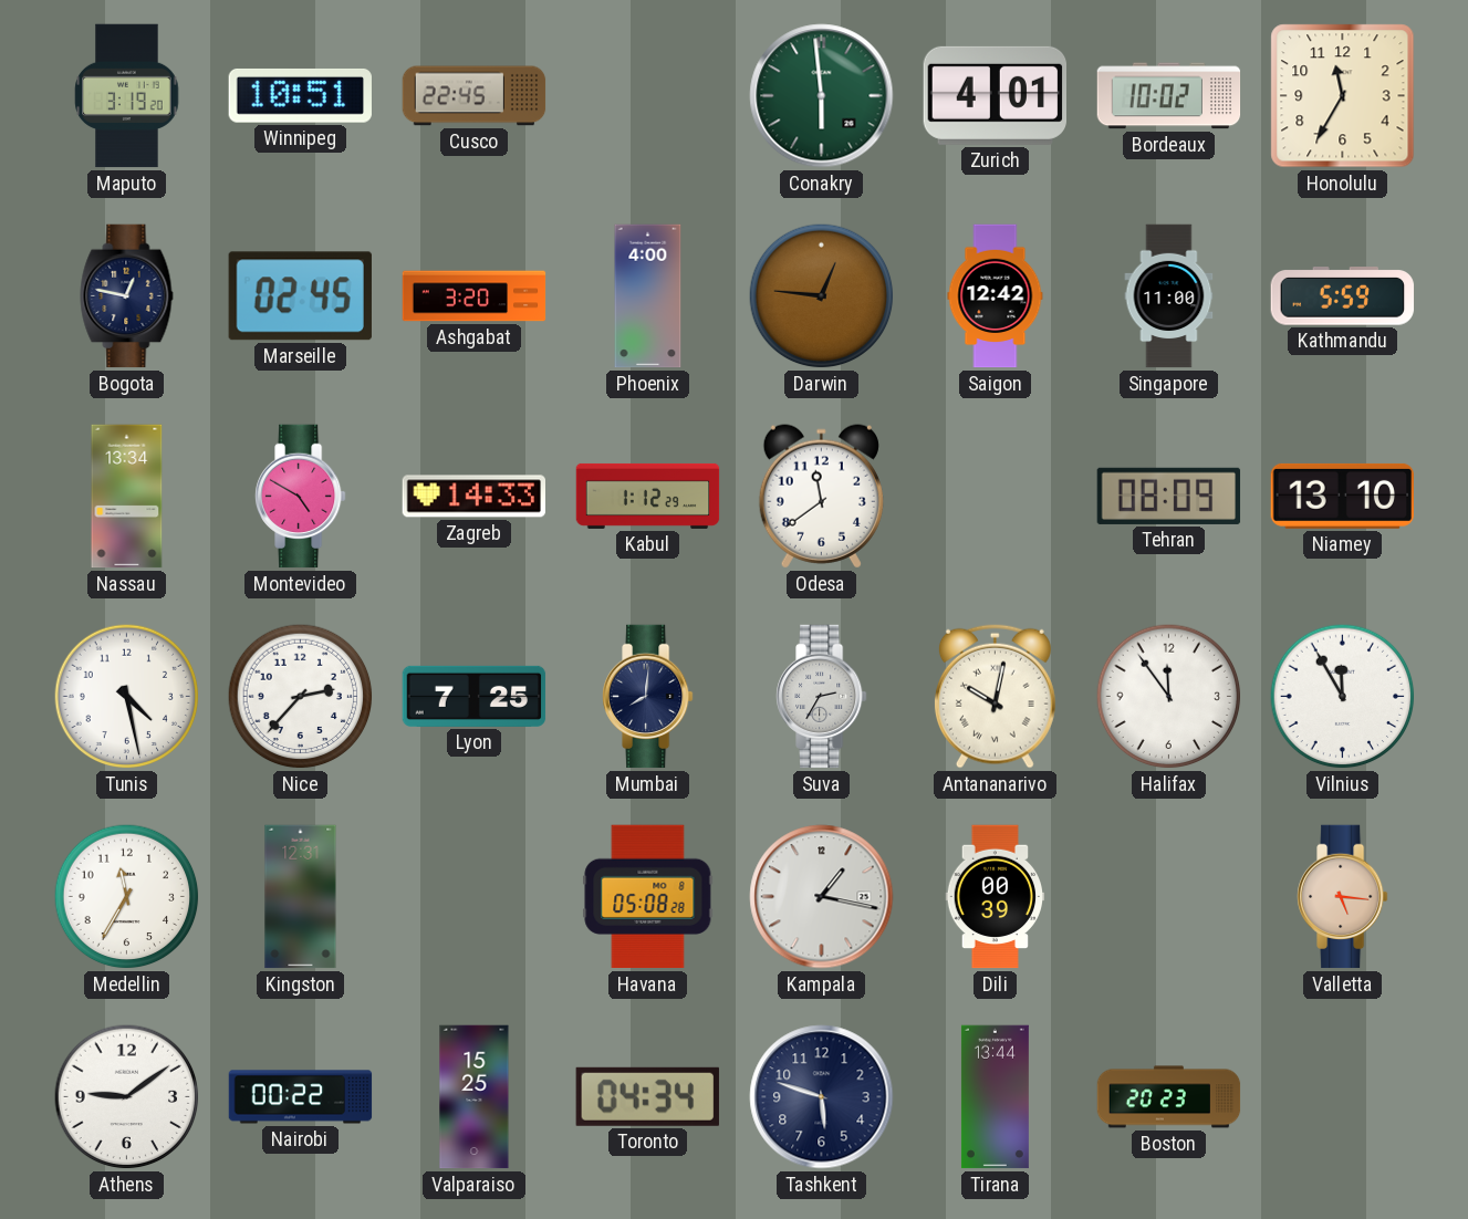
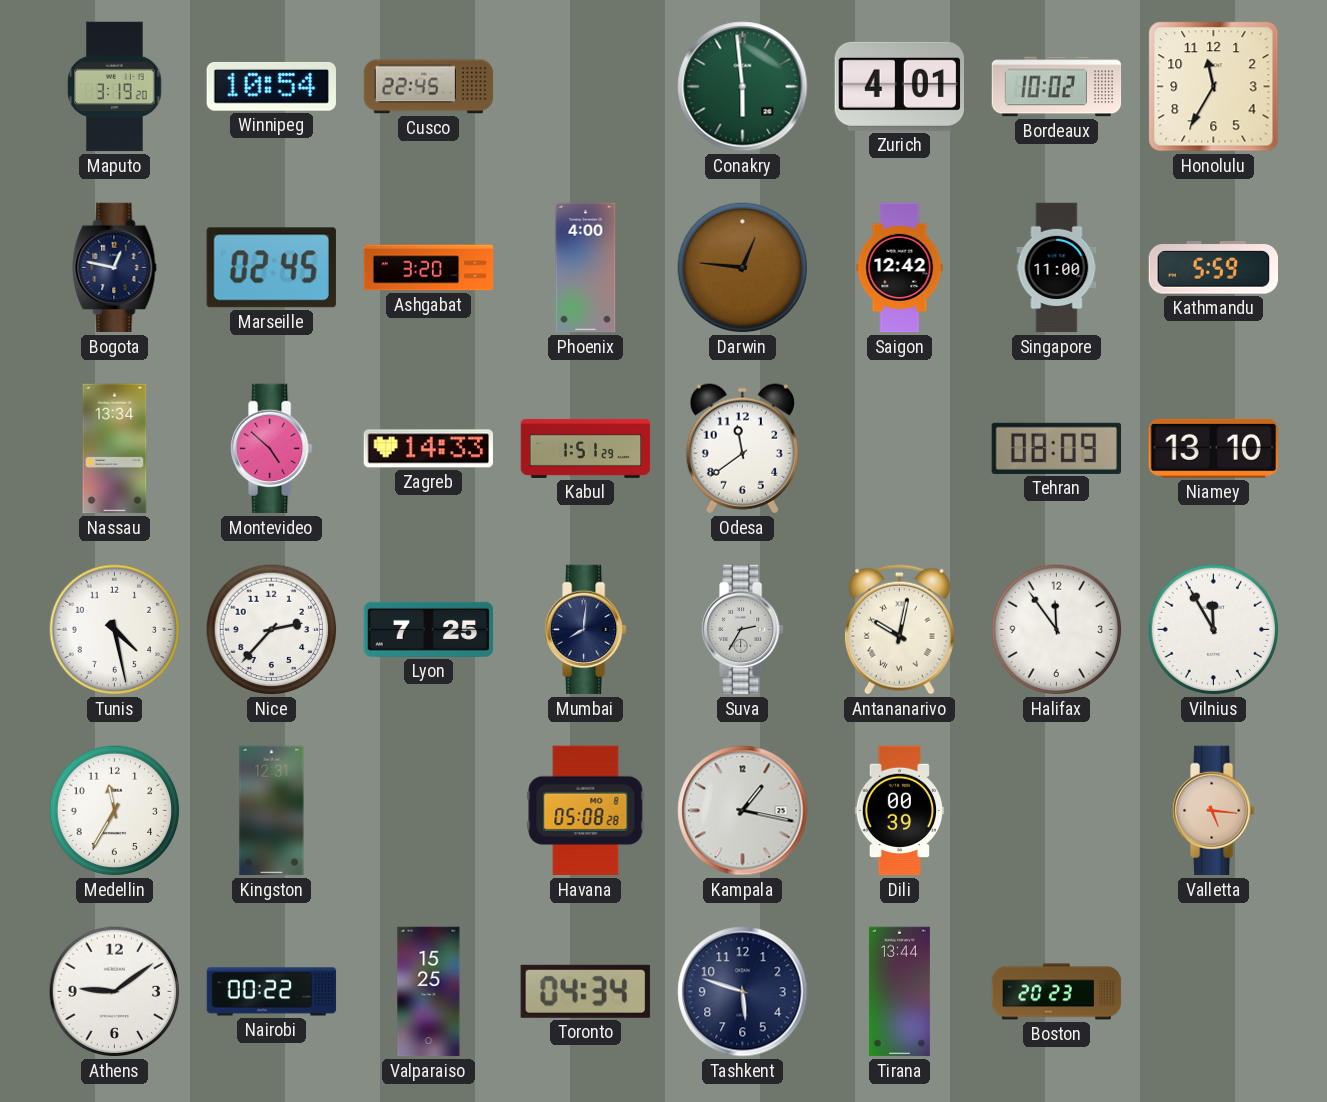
Winnipeg: 10:51 -> 10:54 (271, 87)
Montevideo: 4:50 -> 4:52 (272, 449)
Kabul: 1:12 -> 1:51 (586, 448)
